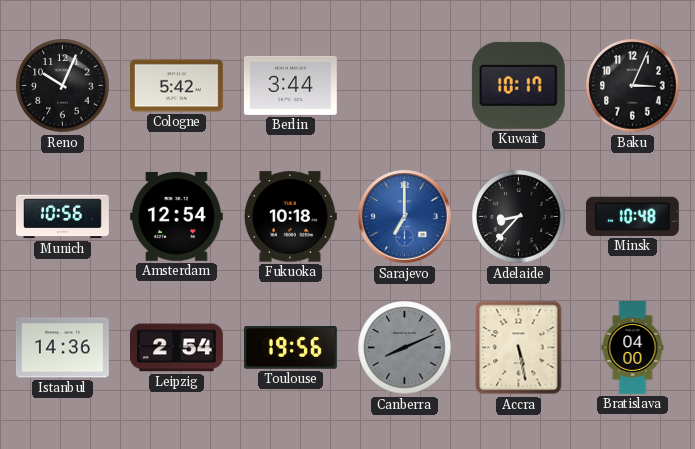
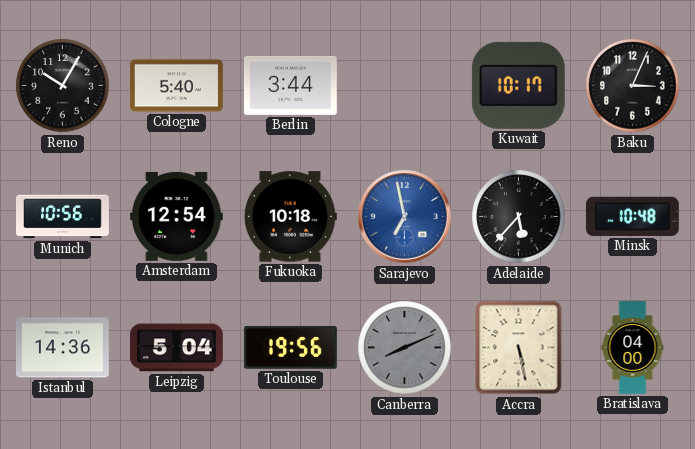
Reno: 10:04 -> 10:05 (63, 86)
Cologne: 5:42 -> 5:40 (177, 86)
Sarajevo: 7:00 -> 6:58 (405, 217)
Adelaide: 8:37 -> 5:37 (519, 217)
Leipzig: 2:54 -> 5:04 (176, 348)
